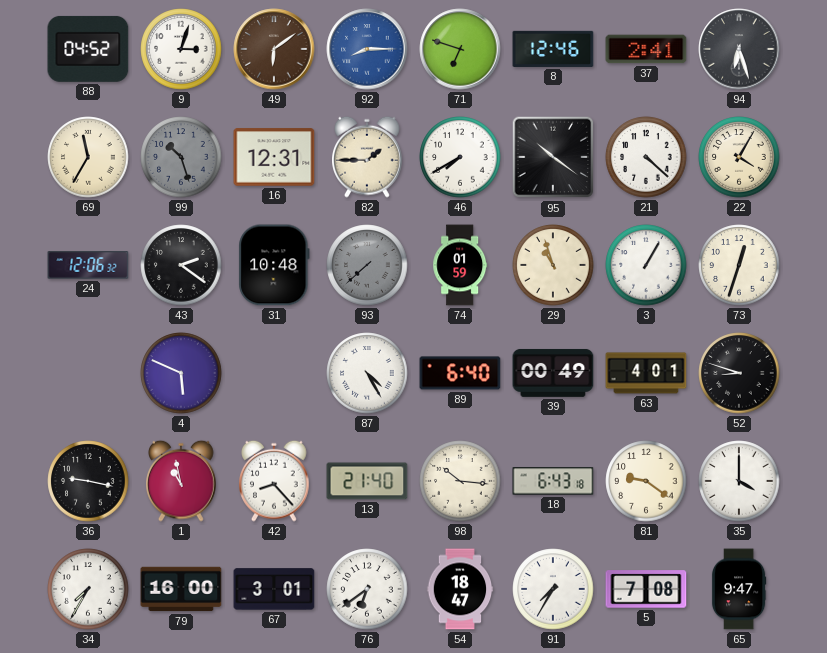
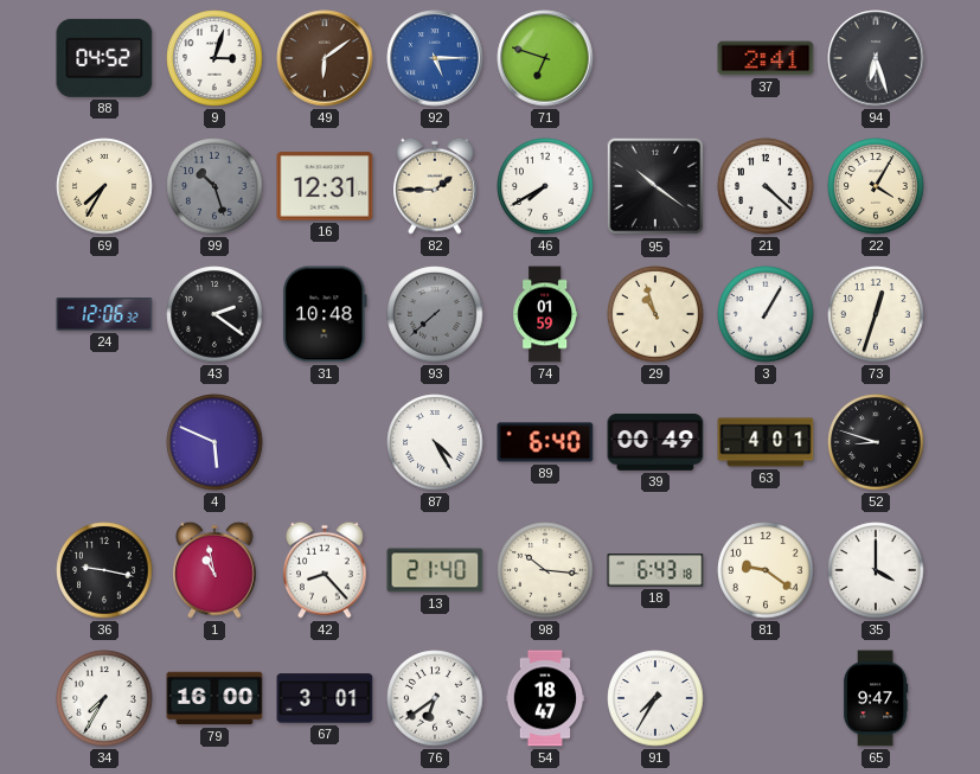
92: 8:15 -> 5:15 (435, 58)
8: 12:46 -> none (553, 49)
69: 11:35 -> 7:35 (104, 186)
5: 7:08 -> none (646, 589)
